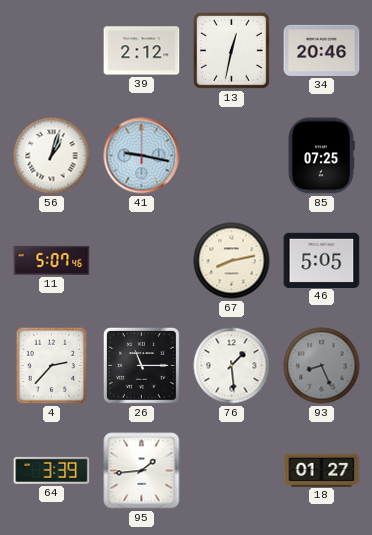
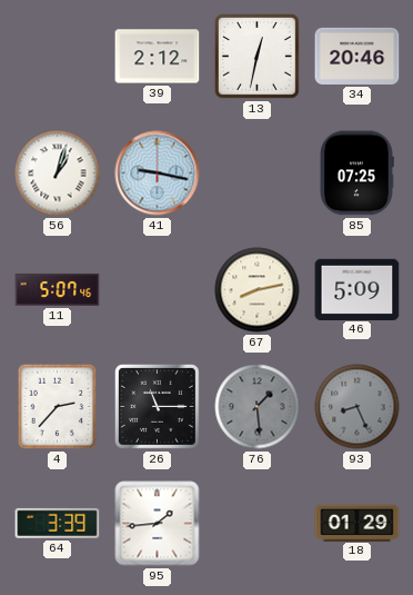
46: 5:05 -> 5:09 (357, 289)
76 dial: white -> grey (258, 407)
18: 01:27 -> 01:29 (357, 523)
